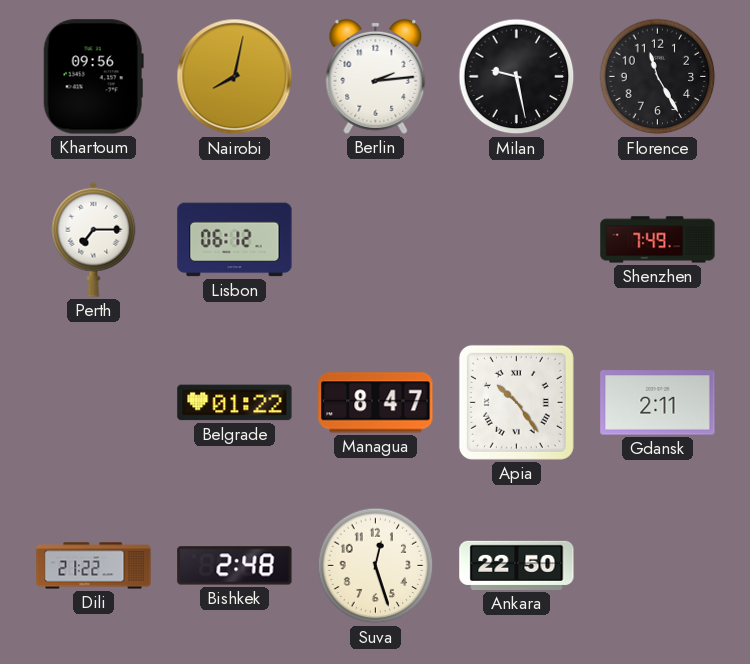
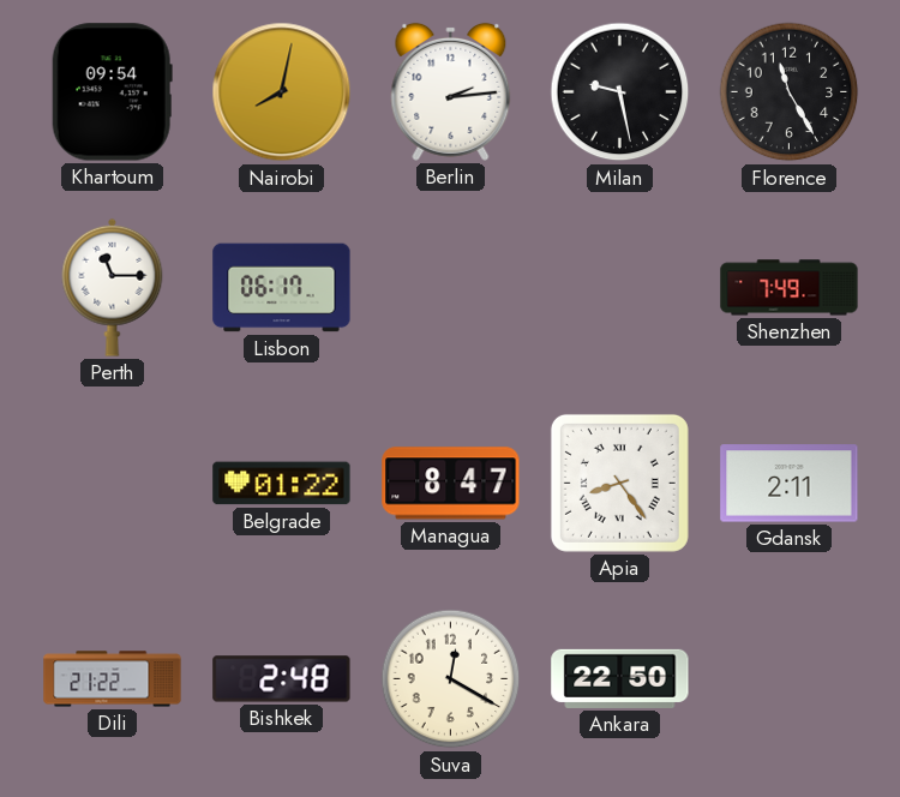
Khartoum: 09:56 -> 09:54 (112, 92)
Perth: 7:15 -> 11:15 (113, 287)
Lisbon: 06:12 -> 06:17 (282, 288)
Apia: 10:24 -> 8:24 (619, 483)
Suva: 12:27 -> 12:20 (451, 679)
